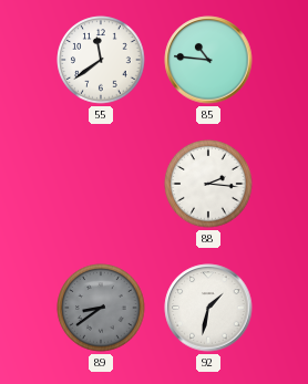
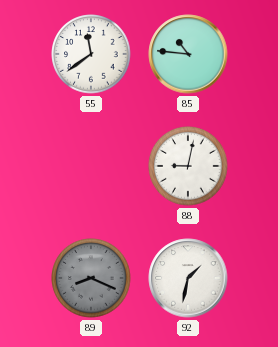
88: 2:16 -> 9:02 (188, 166)
89: 8:39 -> 8:19 (91, 278)
